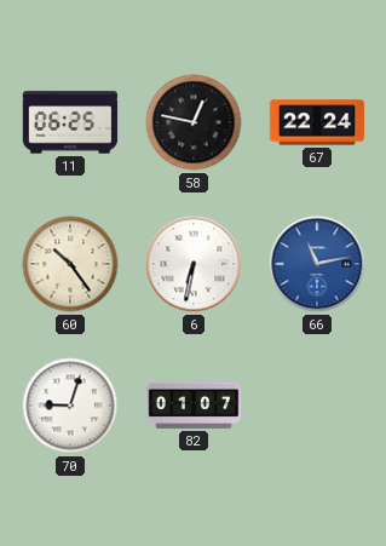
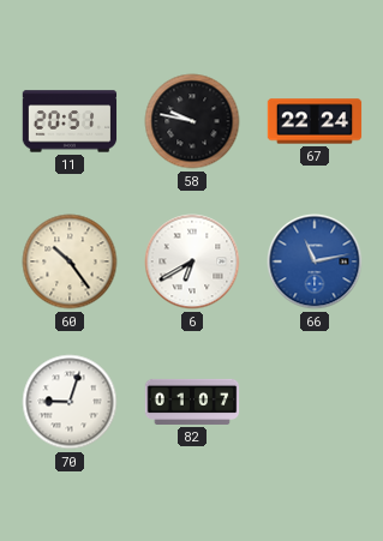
11: 06:25 -> 20:51 (70, 121)
58: 12:47 -> 9:47 (192, 121)
6: 6:32 -> 6:40 (192, 262)
